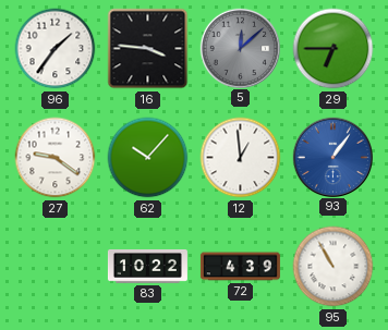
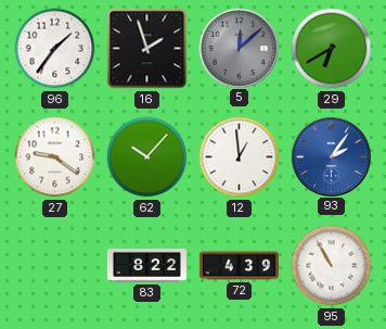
16: 3:46 -> 1:57 (147, 49)
29: 6:45 -> 6:40 (332, 49)
93: 1:06 -> 2:06 (331, 156)
83: 10:22 -> 8:22 (146, 265)
